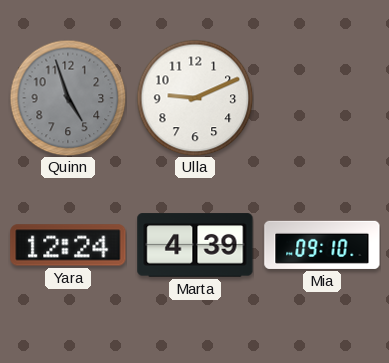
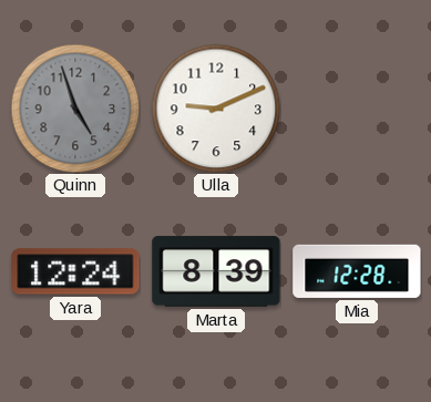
Marta: 4:39 -> 8:39 (216, 271)
Mia: 09:10 -> 12:28 (357, 271)
